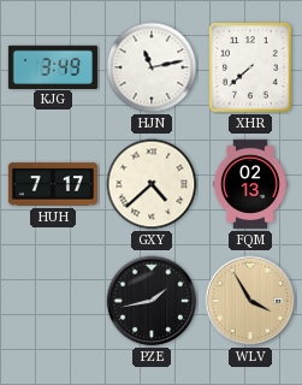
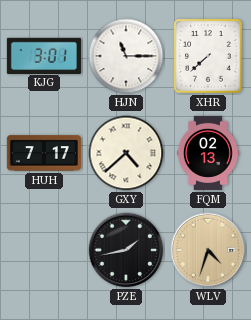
KJG: 3:49 -> 3:01 (44, 55)
HJN: 11:13 -> 11:15 (126, 56)
WLV: 3:55 -> 4:33 (208, 250)
